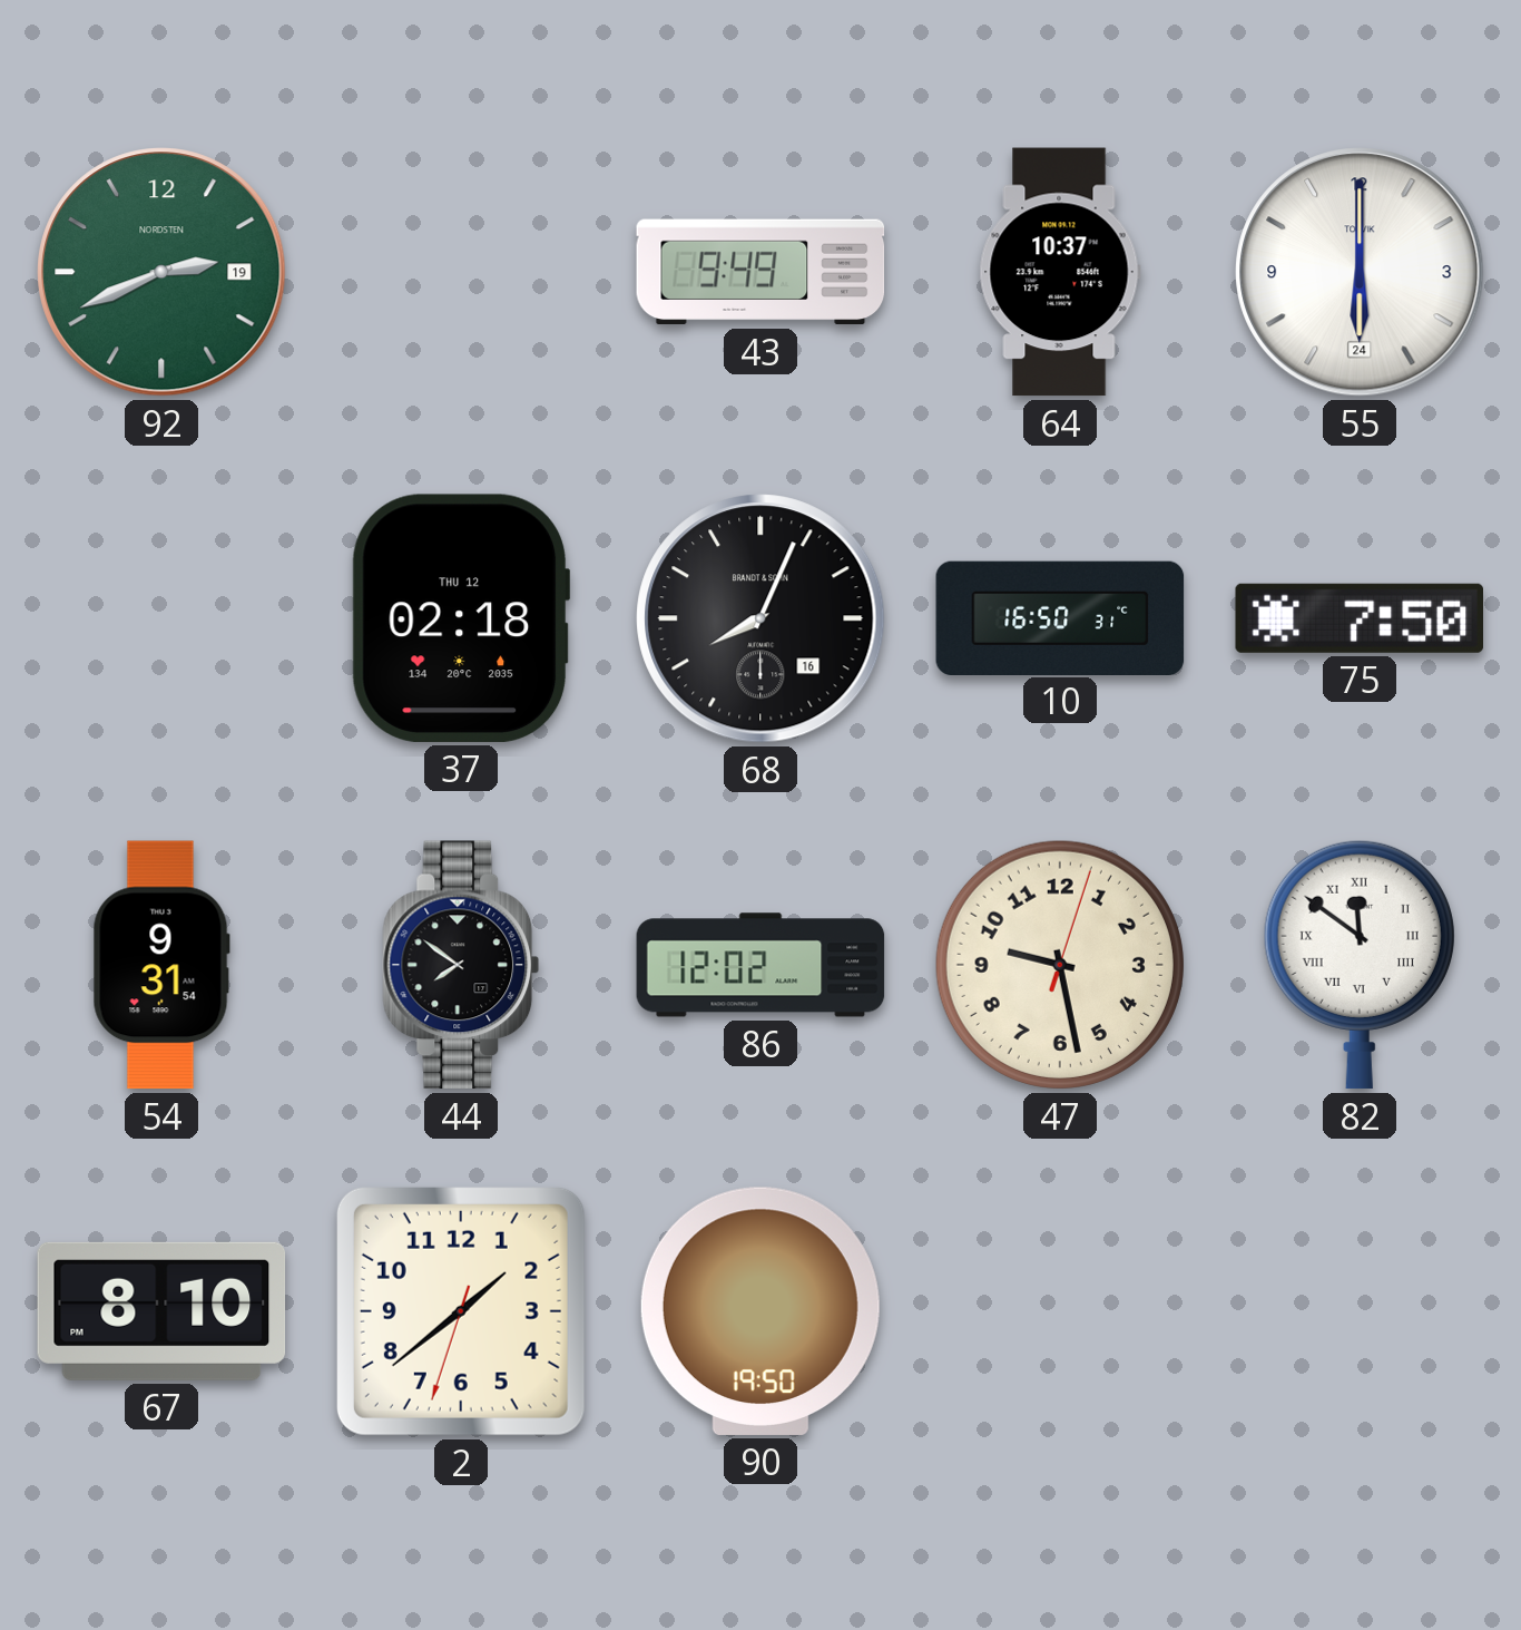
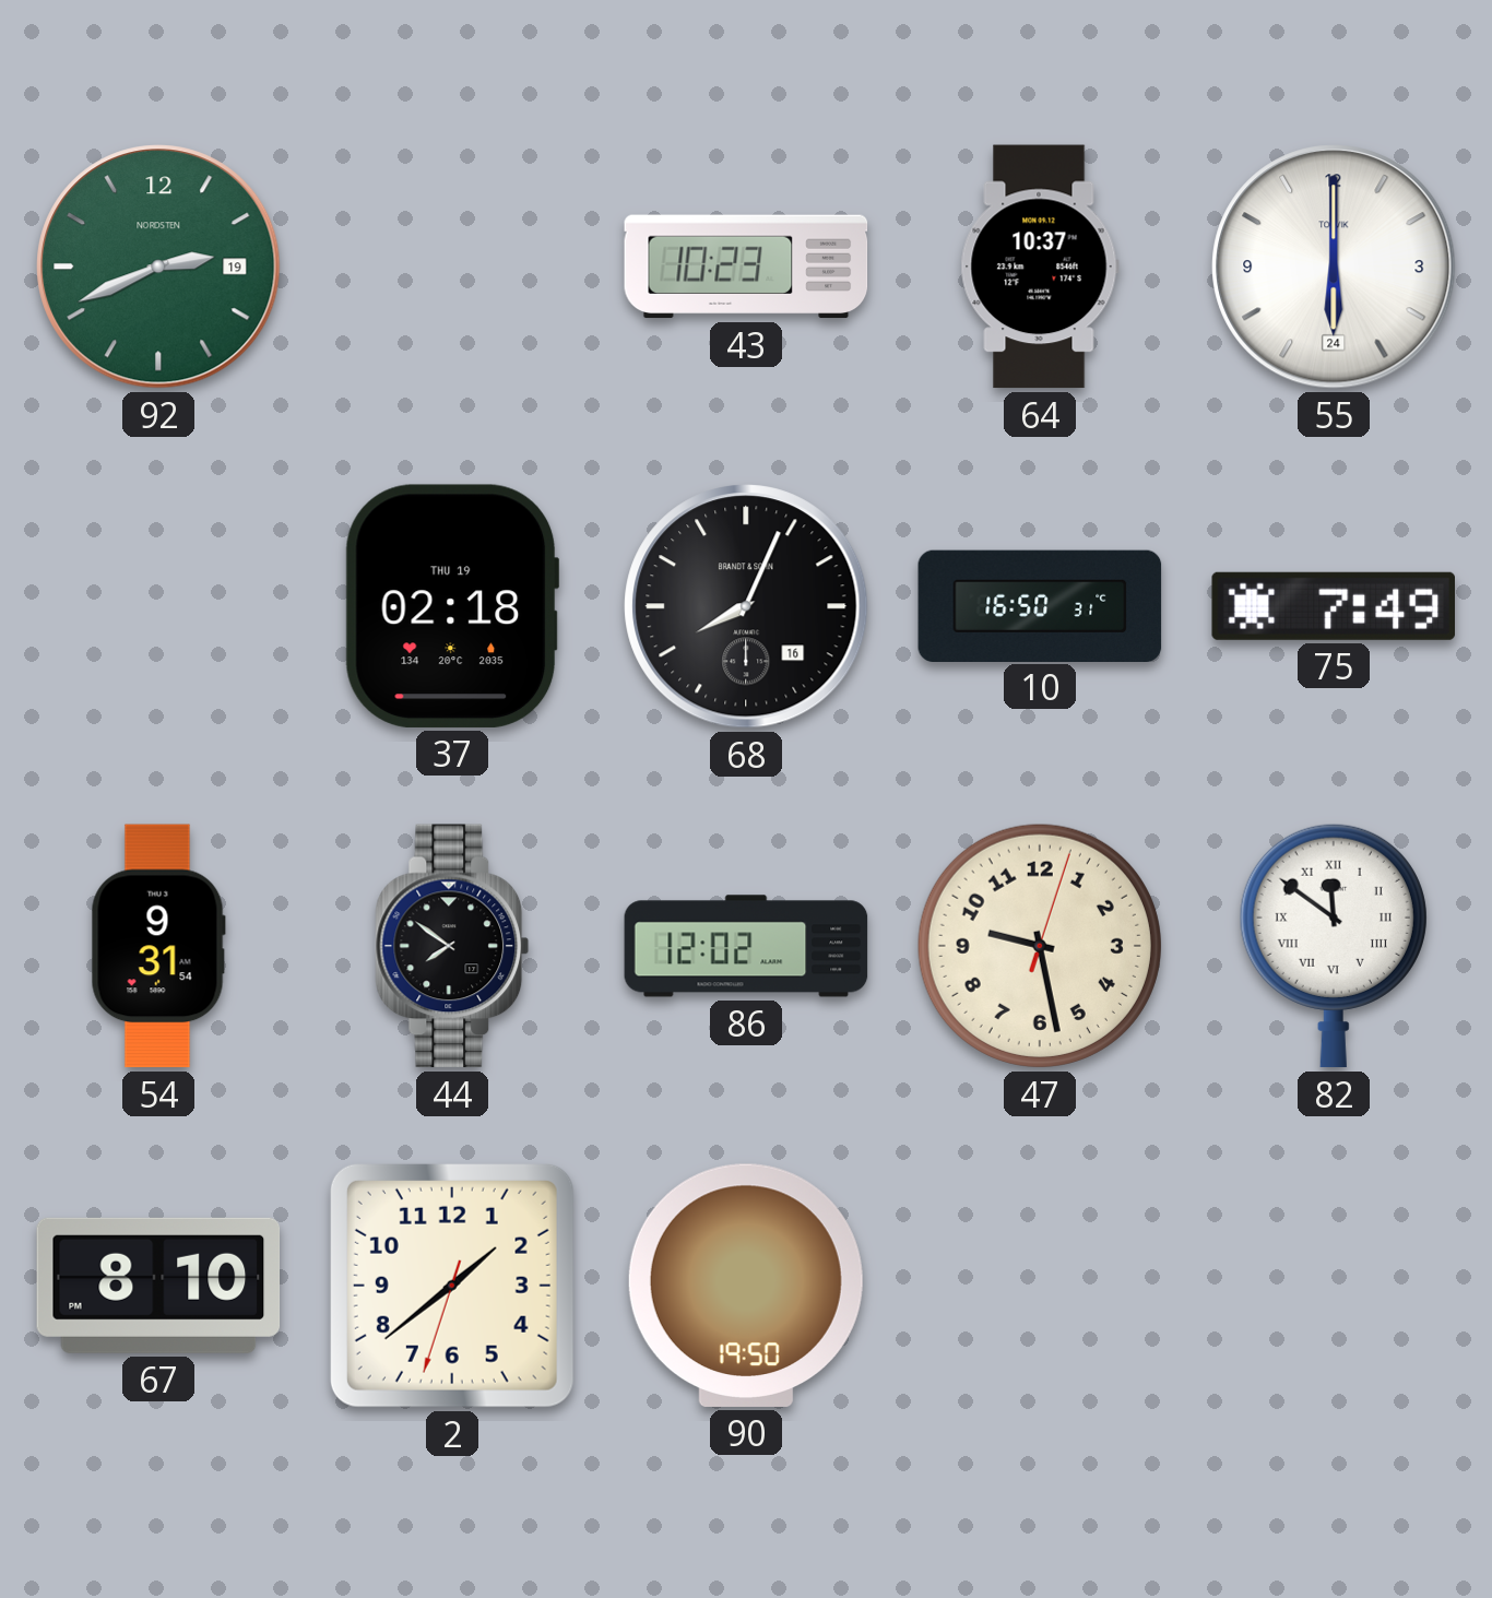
43: 9:49 -> 10:23 (746, 267)
37 date: THU 12 -> THU 19 (452, 606)
75: 7:50 -> 7:49 (1333, 606)
